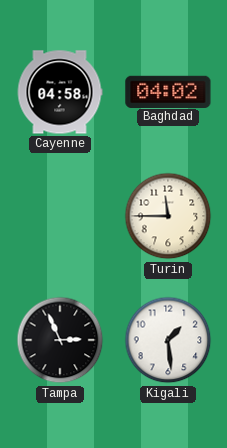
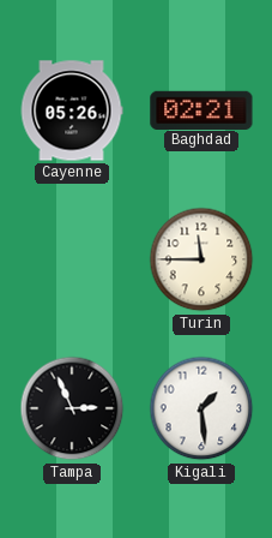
Cayenne: 04:58 -> 05:26 (72, 110)
Baghdad: 04:02 -> 02:21 (201, 109)
